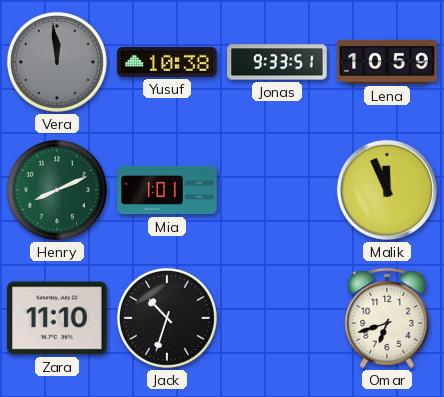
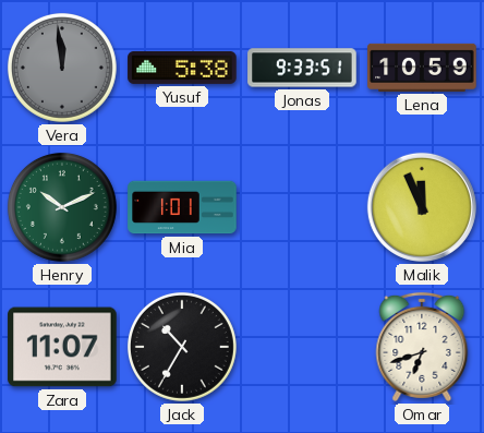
Yusuf: 10:38 -> 5:38 (182, 68)
Henry: 8:11 -> 10:11 (62, 207)
Zara: 11:10 -> 11:07 (62, 347)
Jack: 10:33 -> 10:35 (182, 347)
